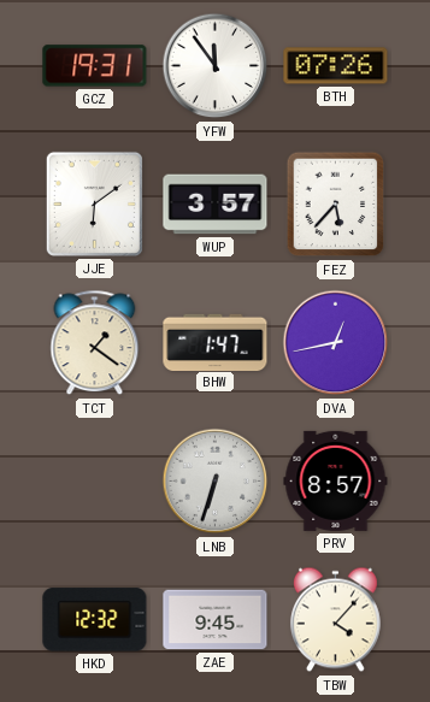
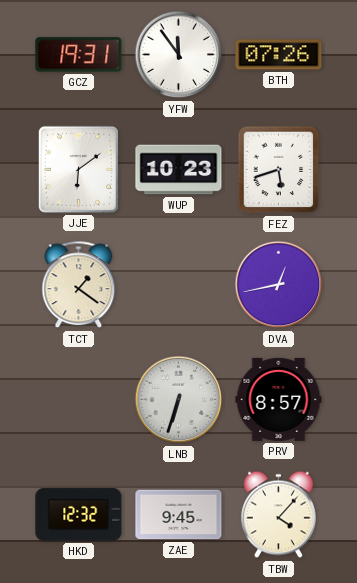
WUP: 3:57 -> 10:23 (179, 170)
FEZ: 5:37 -> 5:42 (279, 170)
BHW: 1:47 -> none (216, 342)
